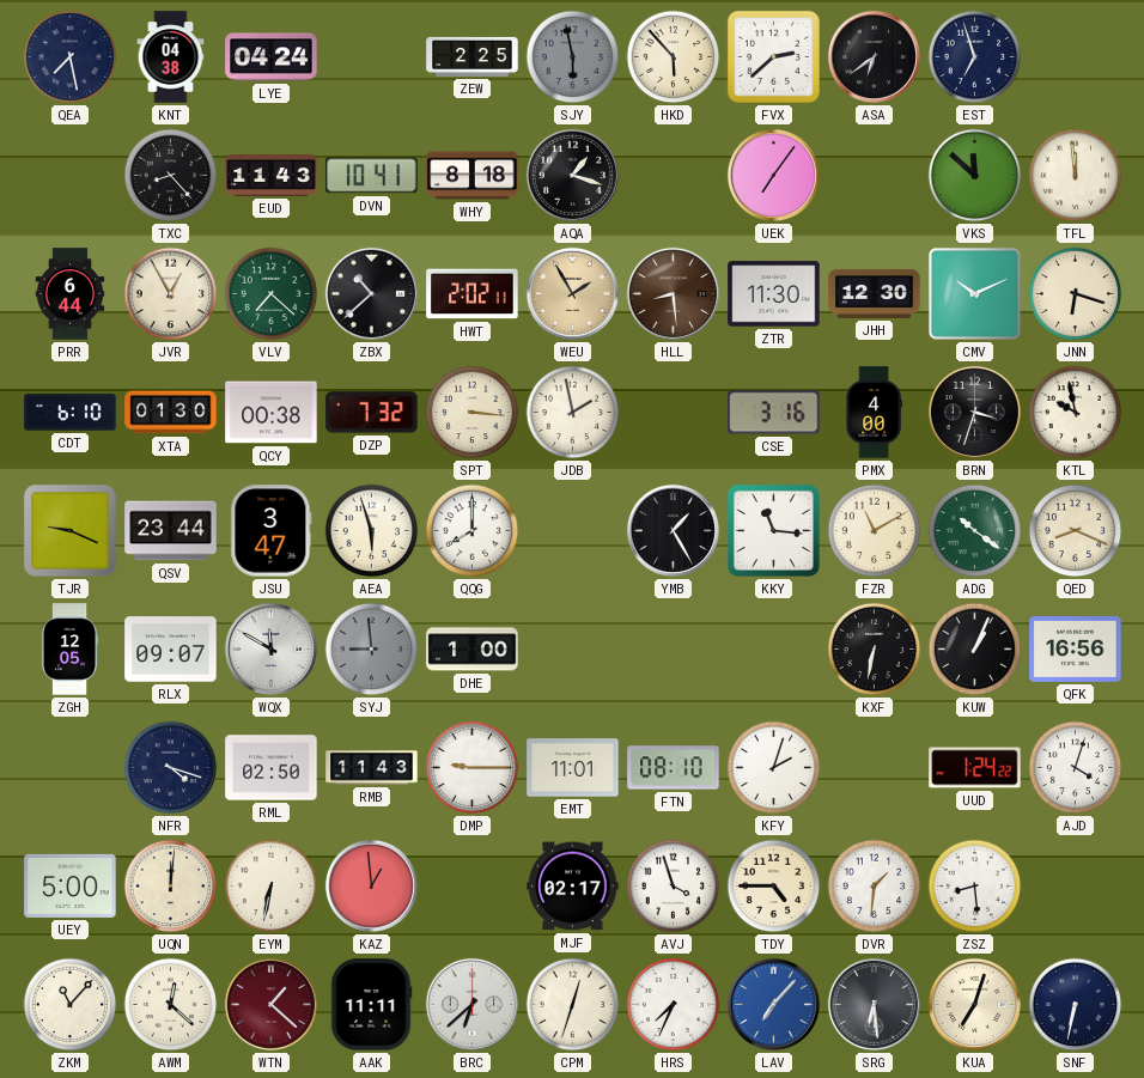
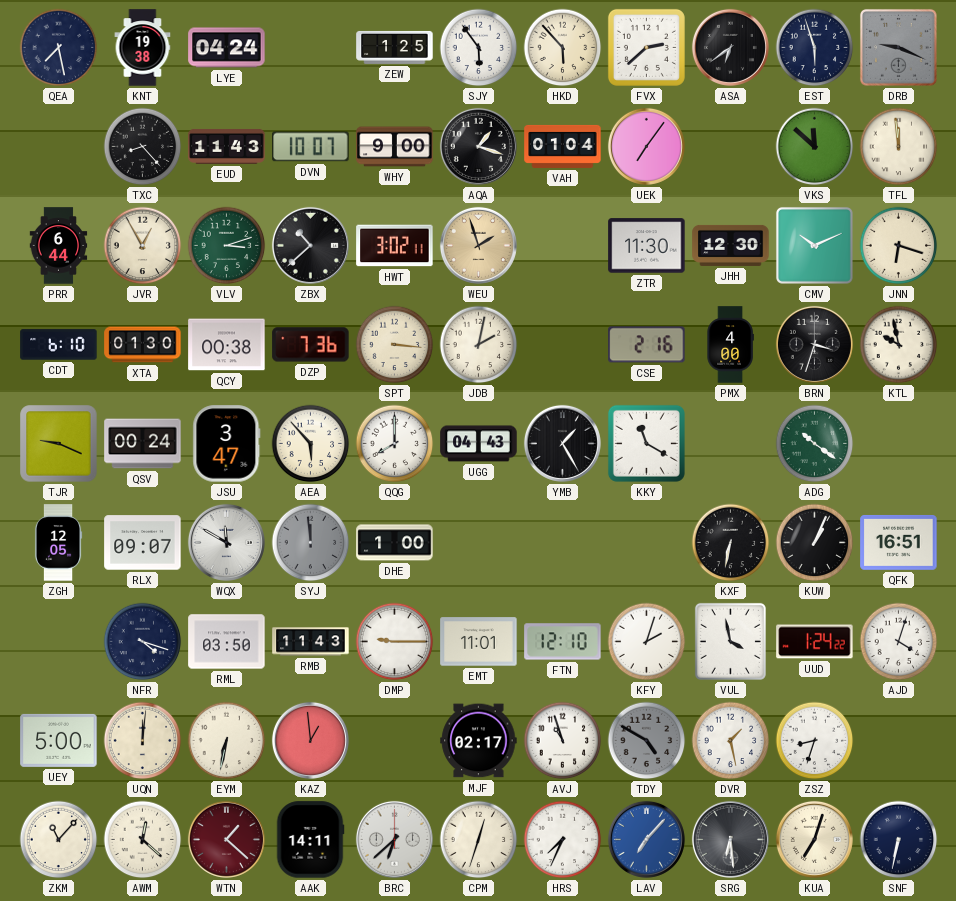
KNT: 04:38 -> 19:38 (143, 48)
ZEW: 2:25 -> 1:25 (395, 47)
SJY: 5:58 -> 5:54 (479, 48)
SJY dial: grey -> white (479, 48)
EST: 6:57 -> 5:57 (815, 48)
DRB: none -> 9:19 (898, 47)
DVN: 10:41 -> 10:07 (311, 147)
WHY: 8:18 -> 9:00 (395, 147)
VAH: none -> 01:04 (563, 146)
VLV: 7:22 -> 3:12 (227, 246)
HWT: 2:02 -> 3:02 (395, 246)
WEU: 1:55 -> 1:57 (478, 245)
HLL: 8:29 -> none (673, 293)
DZP: 7:32 -> 7:36 (311, 345)
JDB: 1:58 -> 2:02 (479, 345)
CSE: 3:16 -> 2:16 (647, 345)
QSV: 23:44 -> 00:24 (143, 444)
AEA: 5:57 -> 5:53 (311, 444)
UGG: none -> 04:43 (479, 444)
KKY: 11:16 -> 11:20 (646, 443)
FZR: 11:10 -> none (875, 531)
QED: 8:19 -> none (1076, 531)
SYJ: 8:59 -> 11:59 (311, 543)
QFK: 16:56 -> 16:51 (899, 542)
RML: 02:50 -> 03:50 (227, 642)
FTN: 08:10 -> 12:10 (563, 642)
VUL: none -> 3:58 (730, 641)
AVJ: 3:57 -> 10:57 (563, 741)
TDY: 4:45 -> 4:50 (647, 741)
TDY dial: cream -> grey (647, 741)
DVR: 1:31 -> 1:28 (731, 741)
ZSZ: 8:29 -> 8:33 (815, 741)
AAK: 11:11 -> 14:11 (310, 840)
